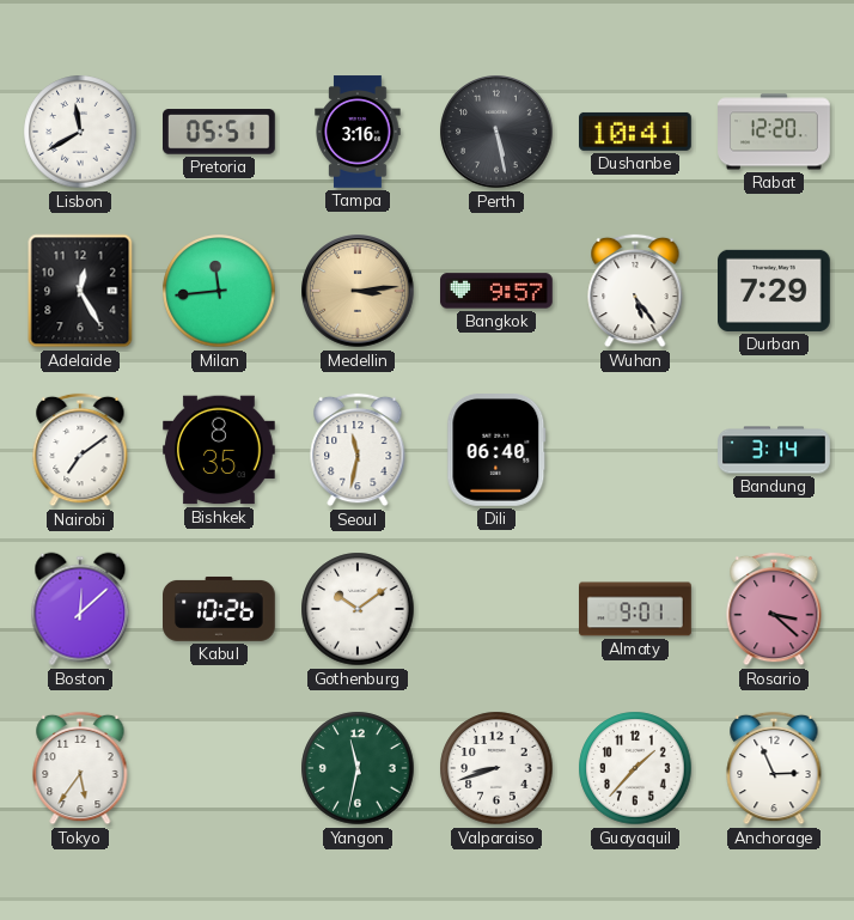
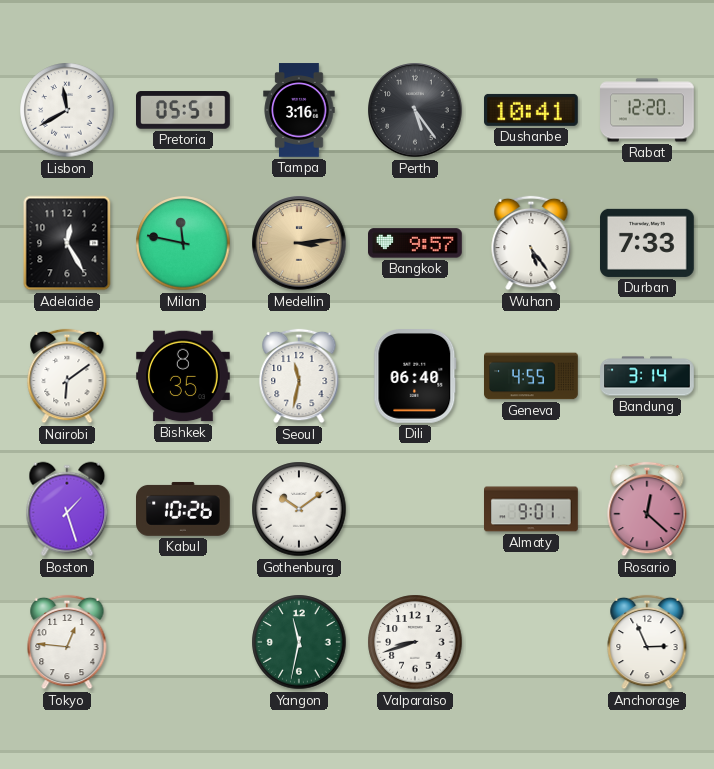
Perth: 5:28 -> 5:24 (415, 110)
Milan: 11:44 -> 11:47 (183, 243)
Durban: 7:29 -> 7:33 (648, 243)
Nairobi: 7:09 -> 6:09 (67, 376)
Geneva: none -> 4:55 (531, 376)
Boston: 12:08 -> 1:27 (67, 509)
Rosario: 3:22 -> 12:22 (647, 509)
Tokyo: 5:36 -> 12:46 (67, 642)
Guayaquil: 1:37 -> none (635, 768)
